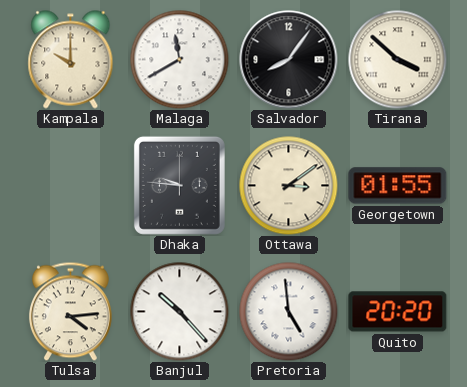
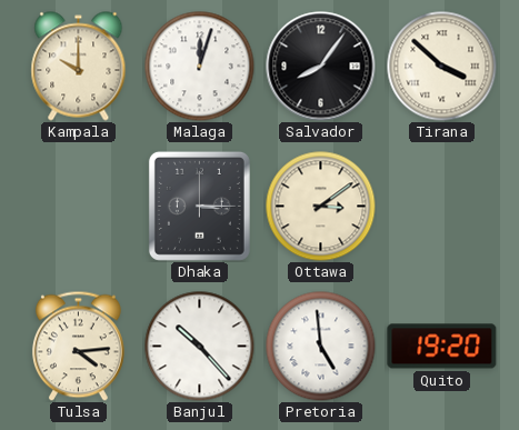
Malaga: 11:40 -> 12:03 (200, 67)
Dhaka: 9:46 -> 3:15 (199, 206)
Georgetown: 01:55 -> none (398, 186)
Quito: 20:20 -> 19:20 (442, 347)
